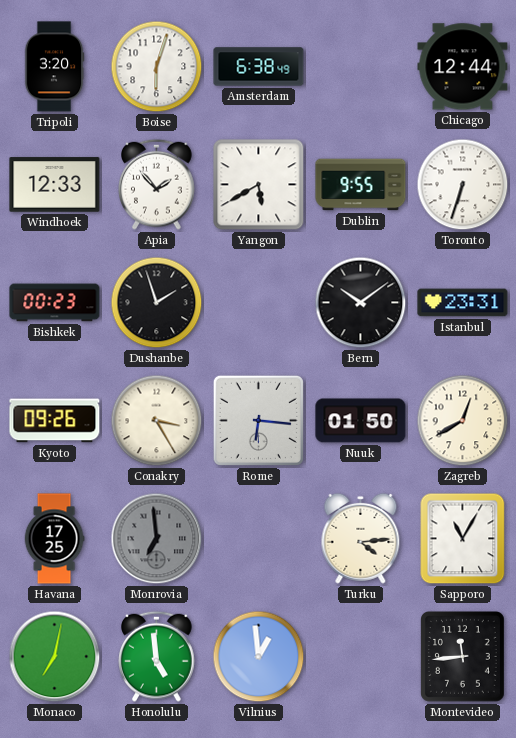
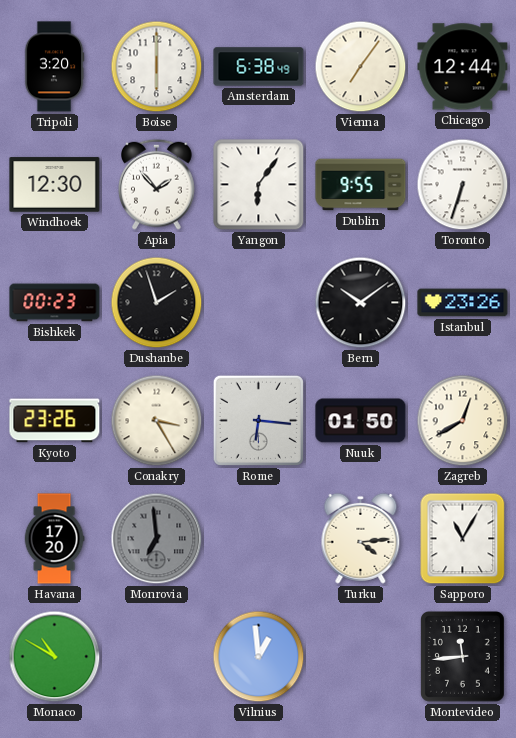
Boise: 6:03 -> 6:00 (157, 67)
Vienna: none -> 7:06 (361, 67)
Windhoek: 12:33 -> 12:30 (55, 185)
Yangon: 5:40 -> 6:06 (259, 185)
Istanbul: 23:31 -> 23:26 (463, 303)
Kyoto: 09:26 -> 23:26 (55, 421)
Havana: 17:25 -> 17:20 (54, 539)
Monaco: 7:02 -> 10:50 (55, 657)
Honolulu: 4:59 -> none (157, 656)
